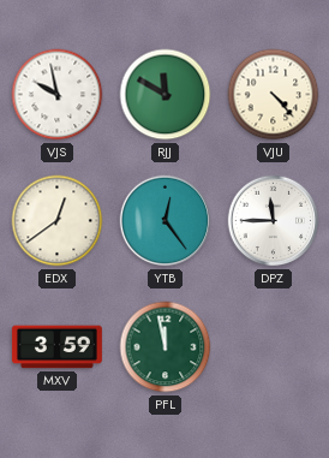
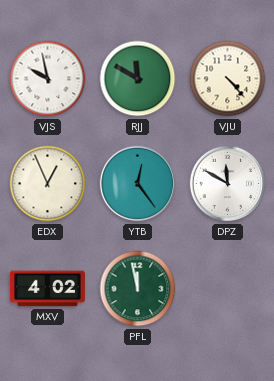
EDX: 12:39 -> 12:56 (48, 184)
DPZ: 11:45 -> 11:50 (228, 184)
MXV: 3:59 -> 4:02 (47, 289)
